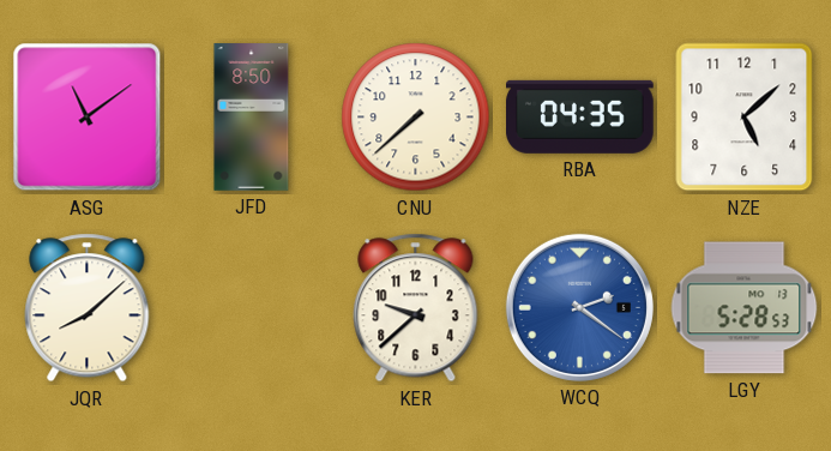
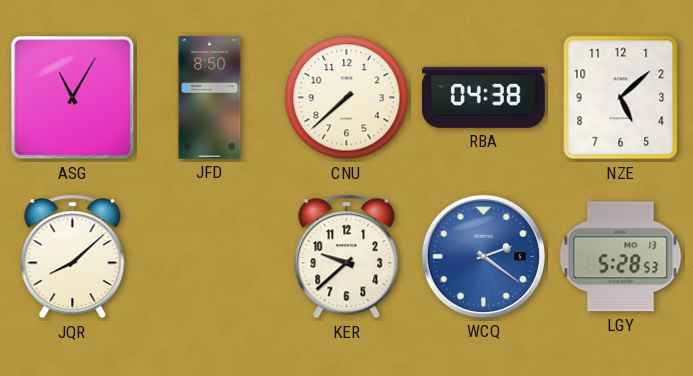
ASG: 11:09 -> 11:05 (73, 98)
RBA: 04:35 -> 04:38 (484, 97)
